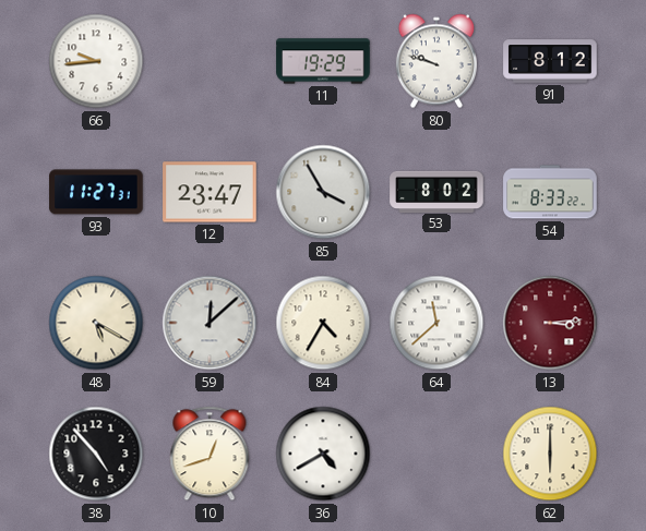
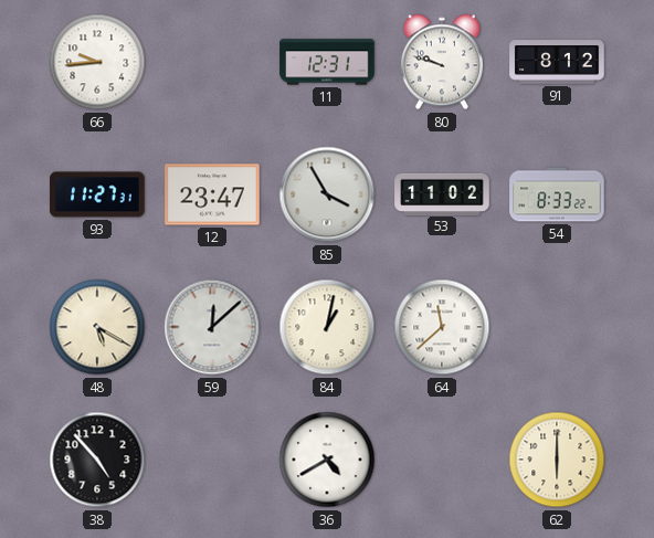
11: 19:29 -> 12:31 (327, 62)
53: 8:02 -> 11:02 (442, 193)
84: 4:35 -> 1:02 (327, 327)
13: 3:14 -> none (550, 323)
10: 12:42 -> none (210, 454)
